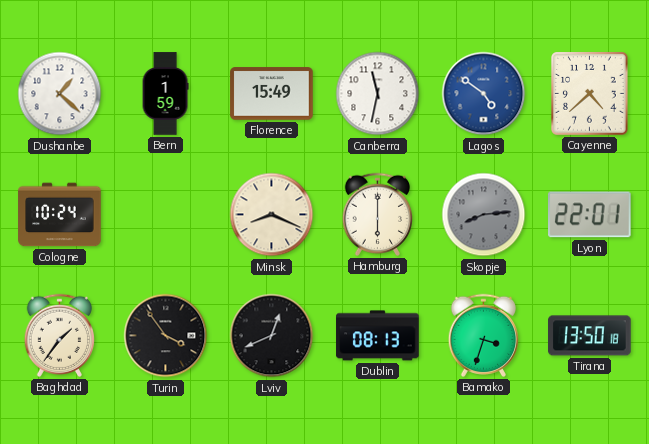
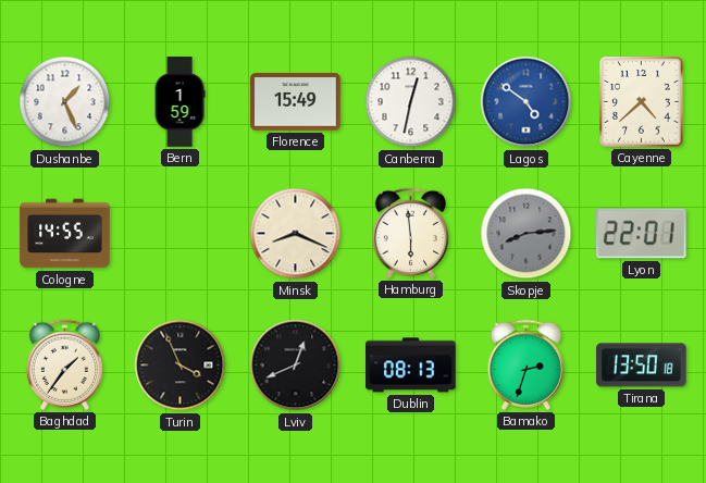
Dushanbe: 1:22 -> 1:26 (65, 102)
Canberra: 11:32 -> 12:32 (411, 102)
Cologne: 10:24 -> 14:55 (65, 234)
Hamburg: 6:00 -> 5:59 (410, 233)
Turin: 3:54 -> 3:56 (181, 366)
Bamako: 3:33 -> 2:33 (525, 364)
